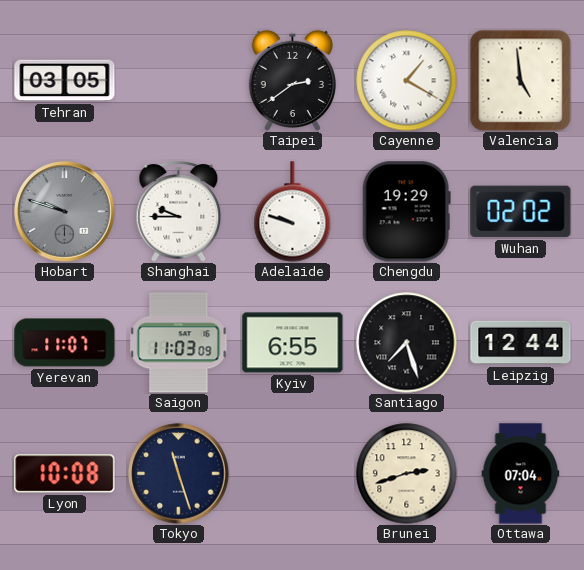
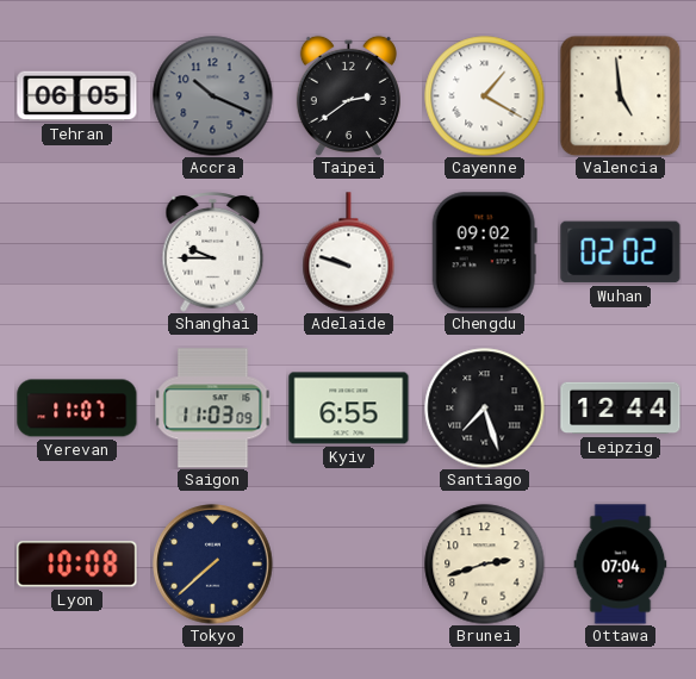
Tehran: 03:05 -> 06:05 (77, 96)
Accra: none -> 10:19 (213, 96)
Hobart: 9:48 -> none (65, 212)
Chengdu: 19:29 -> 09:02 (484, 253)
Tokyo: 11:27 -> 7:38 (213, 565)
